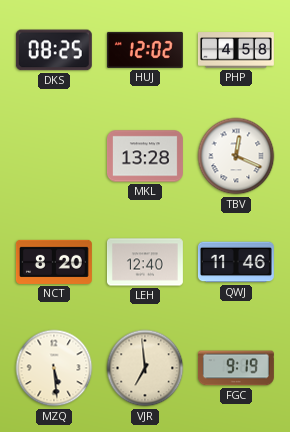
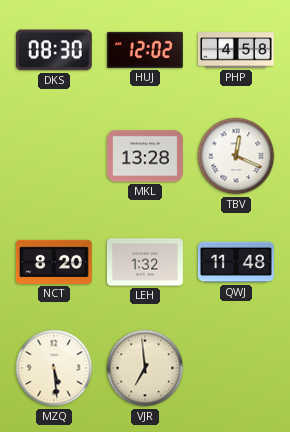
DKS: 08:25 -> 08:30 (54, 50)
LEH: 12:40 -> 1:32 (145, 262)
QWJ: 11:46 -> 11:48 (236, 262)
FGC: 9:19 -> none (236, 368)
